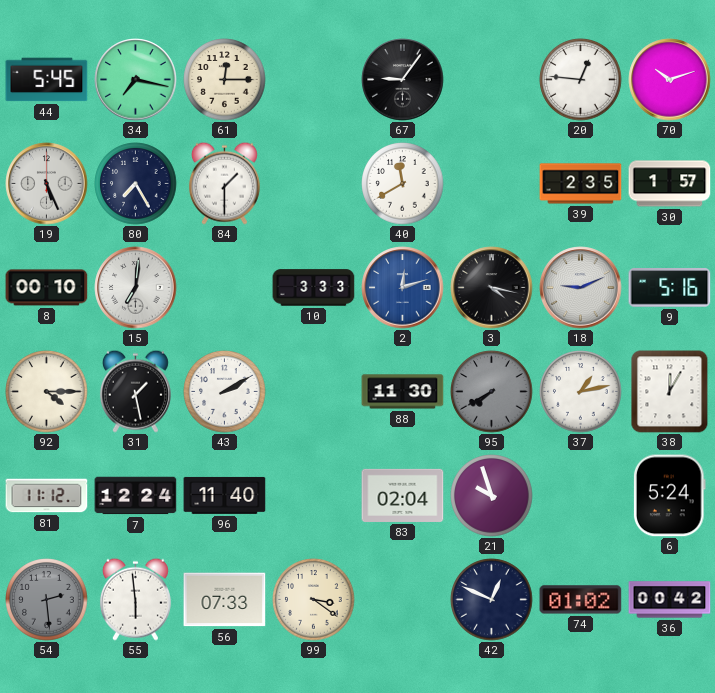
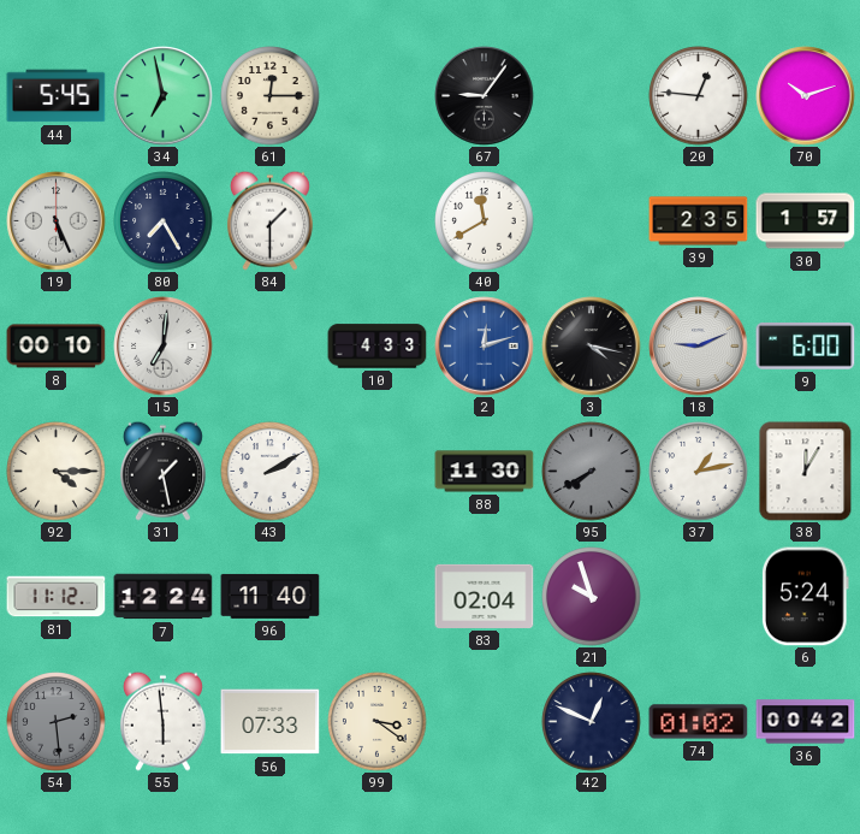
34: 7:17 -> 6:58 (164, 96)
10: 3:33 -> 4:33 (378, 347)
9: 5:16 -> 6:00 (806, 347)
